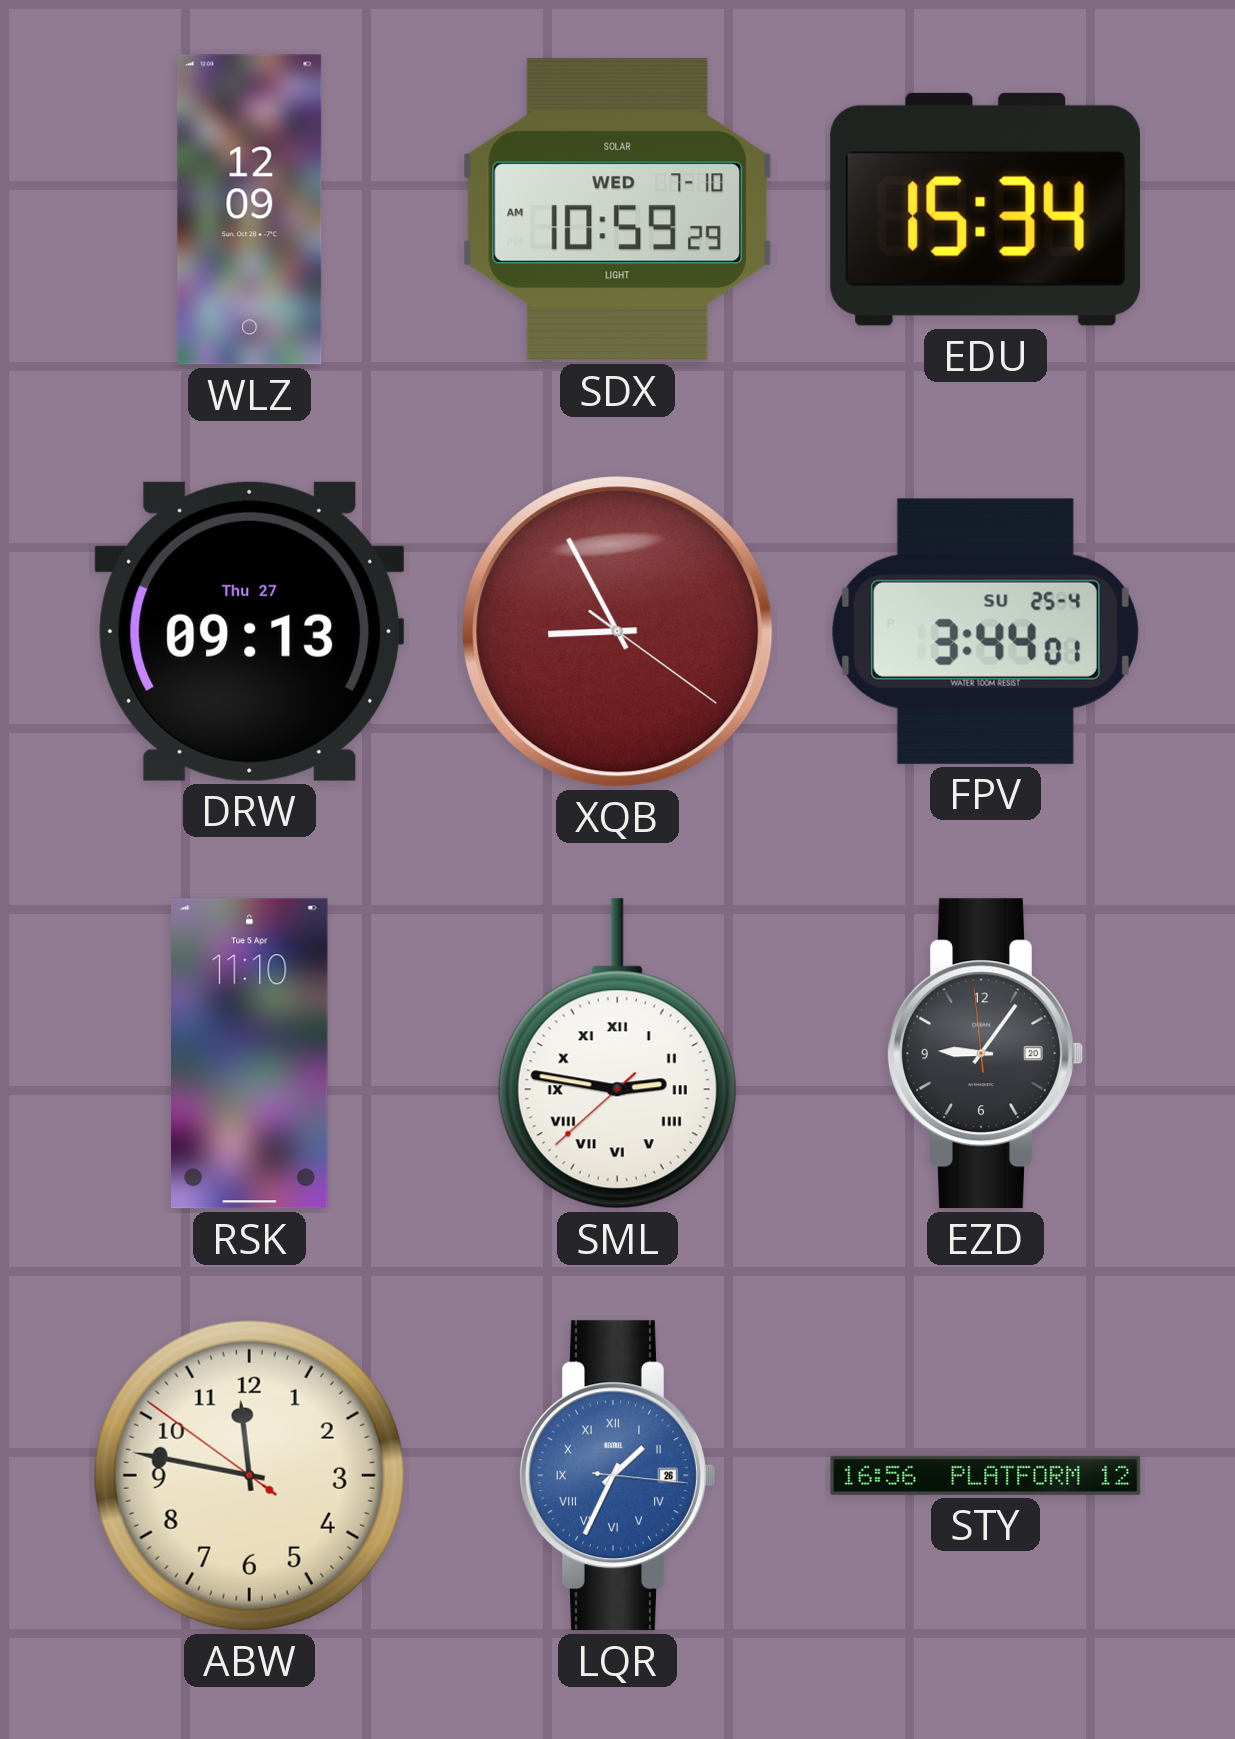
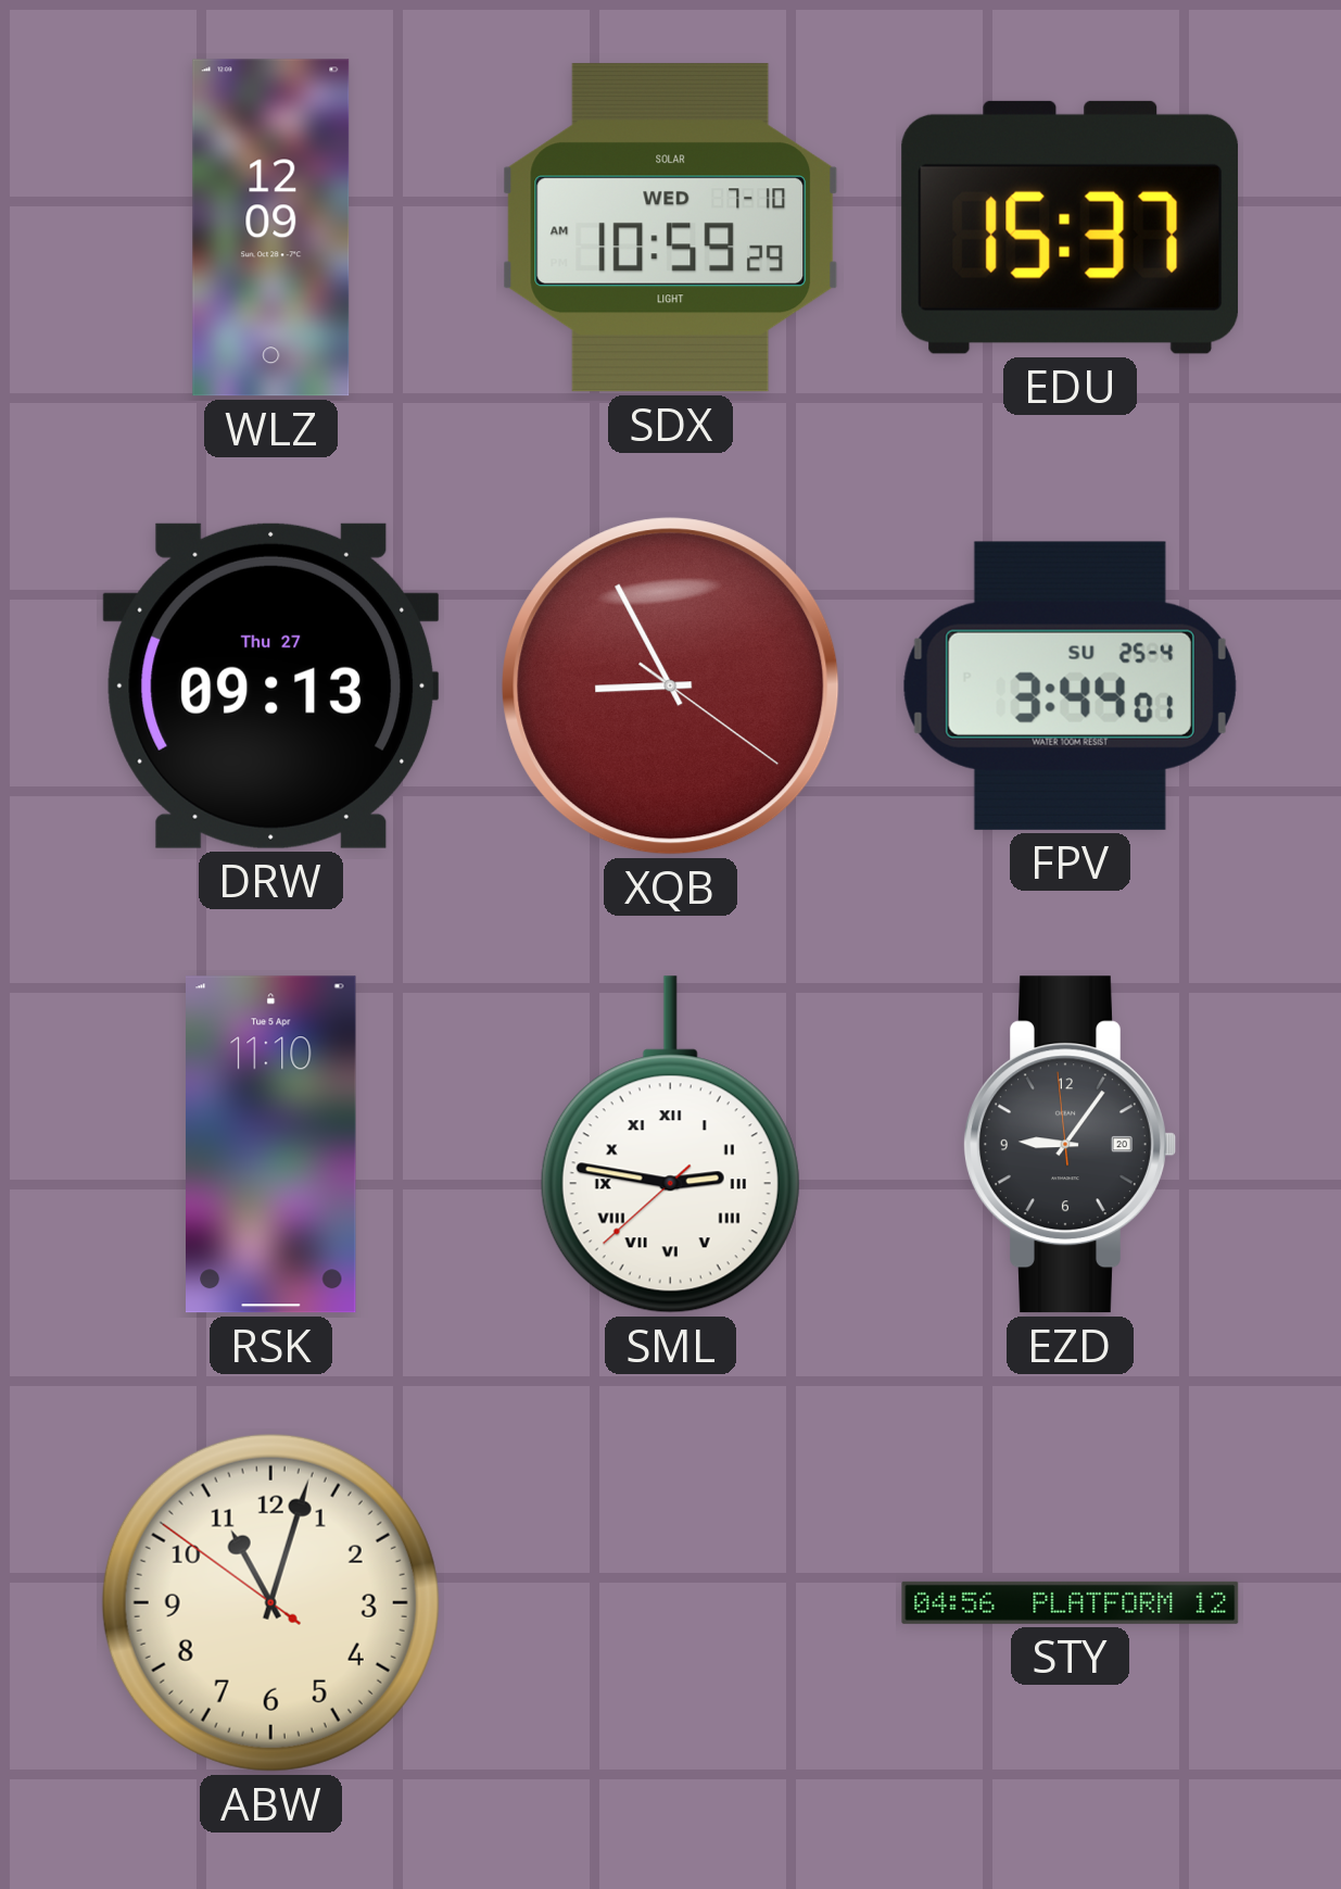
EDU: 15:34 -> 15:37 (1071, 227)
ABW: 11:46 -> 11:02 (270, 1602)
LQR: 1:34 -> none (618, 1476)
STY: 16:56 -> 04:56 (1071, 1602)
